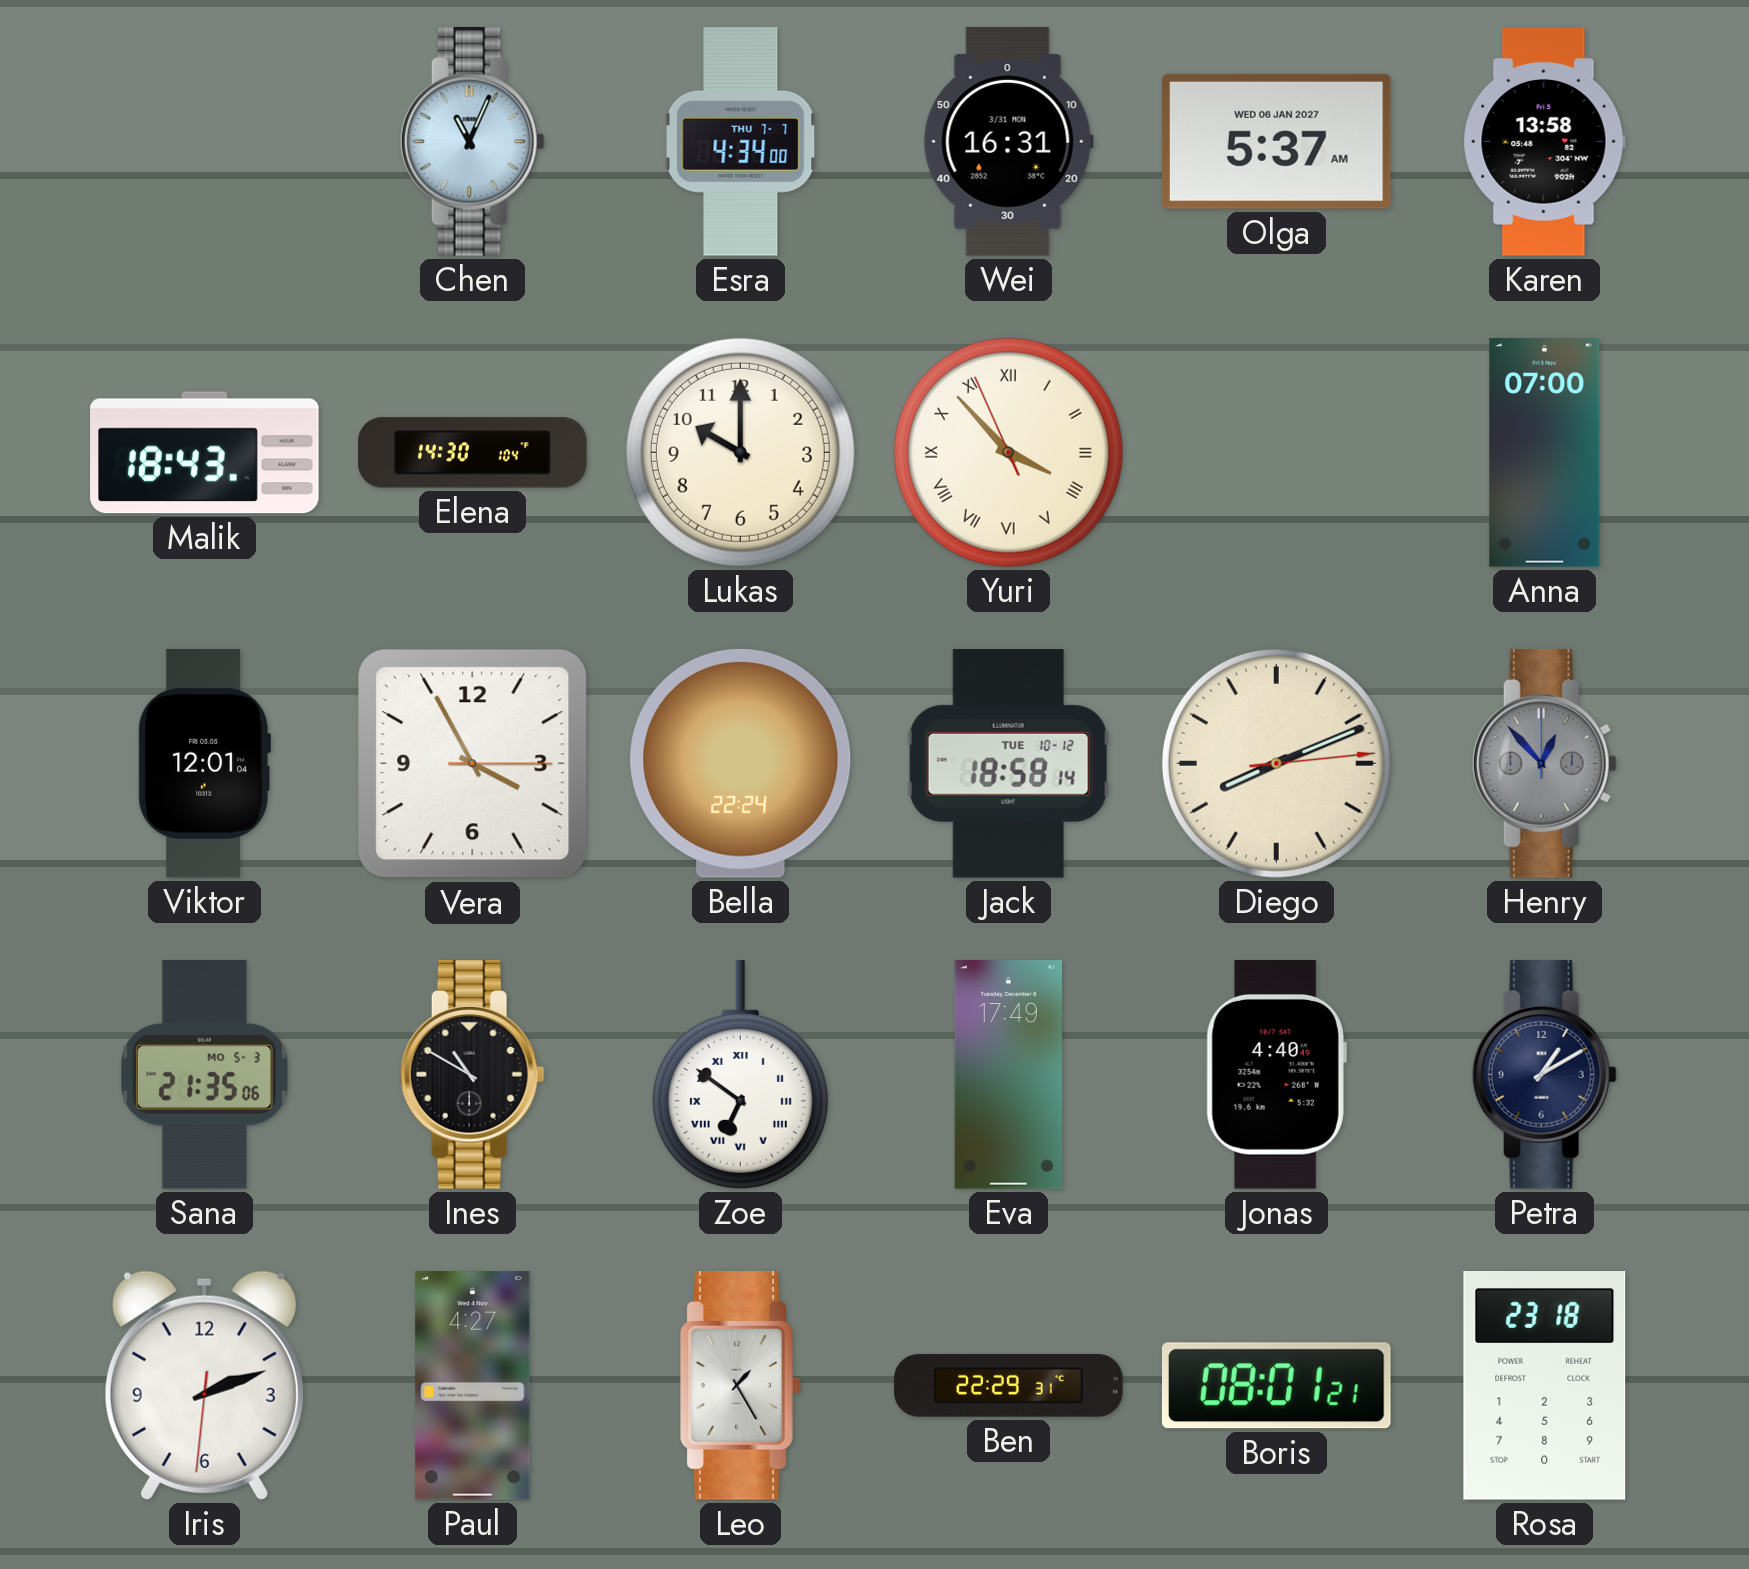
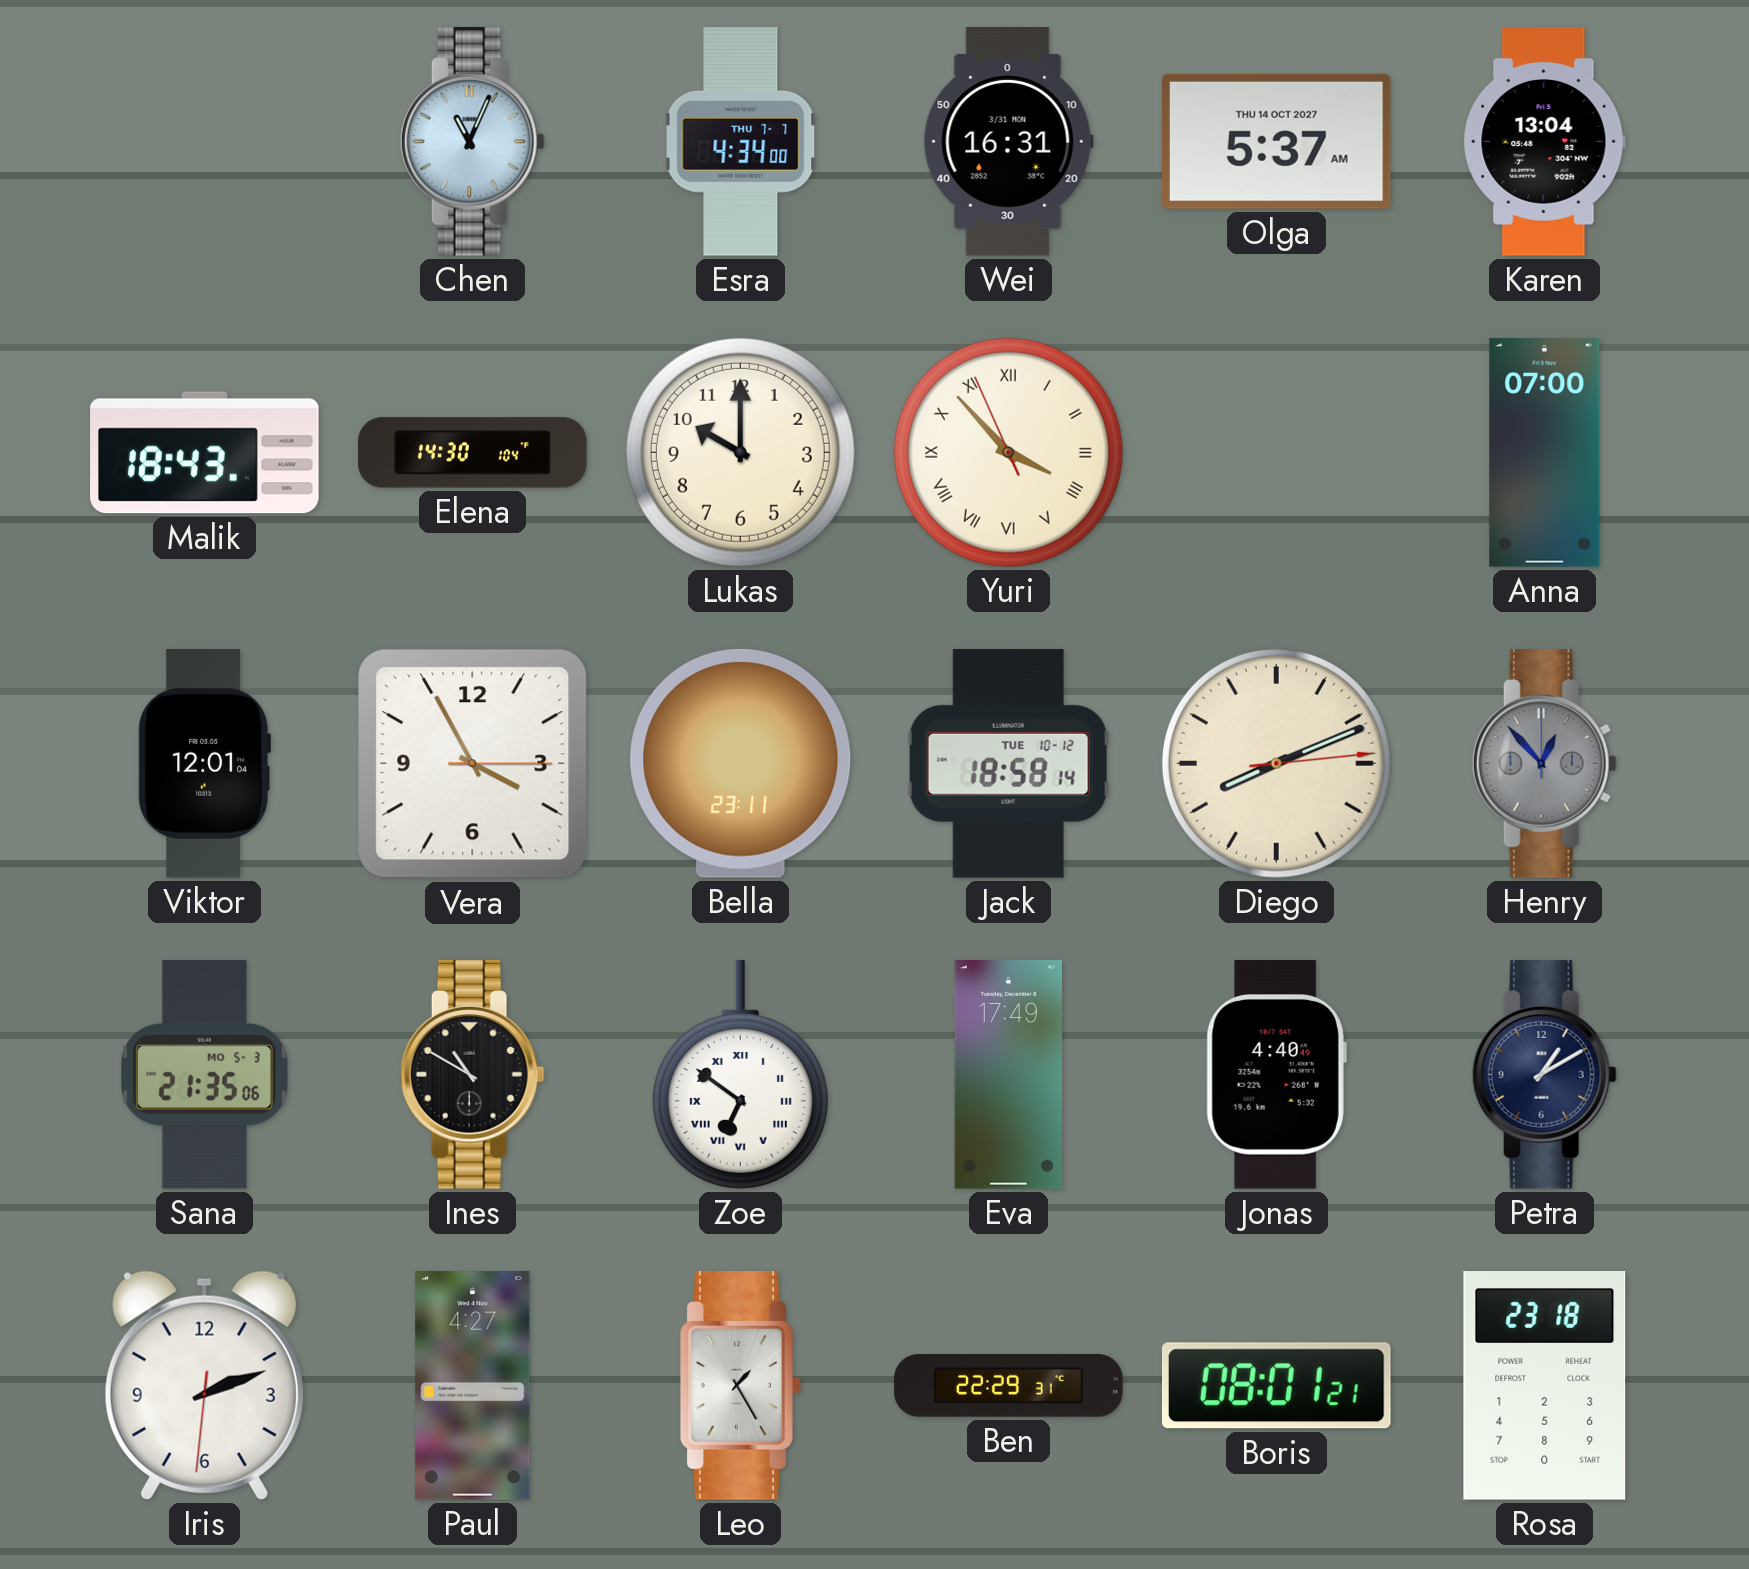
Olga date: WED 06 JAN 2027 -> THU 14 OCT 2027 (1276, 141)
Karen: 13:58 -> 13:04 (1544, 142)
Bella: 22:24 -> 23:11 (741, 763)
